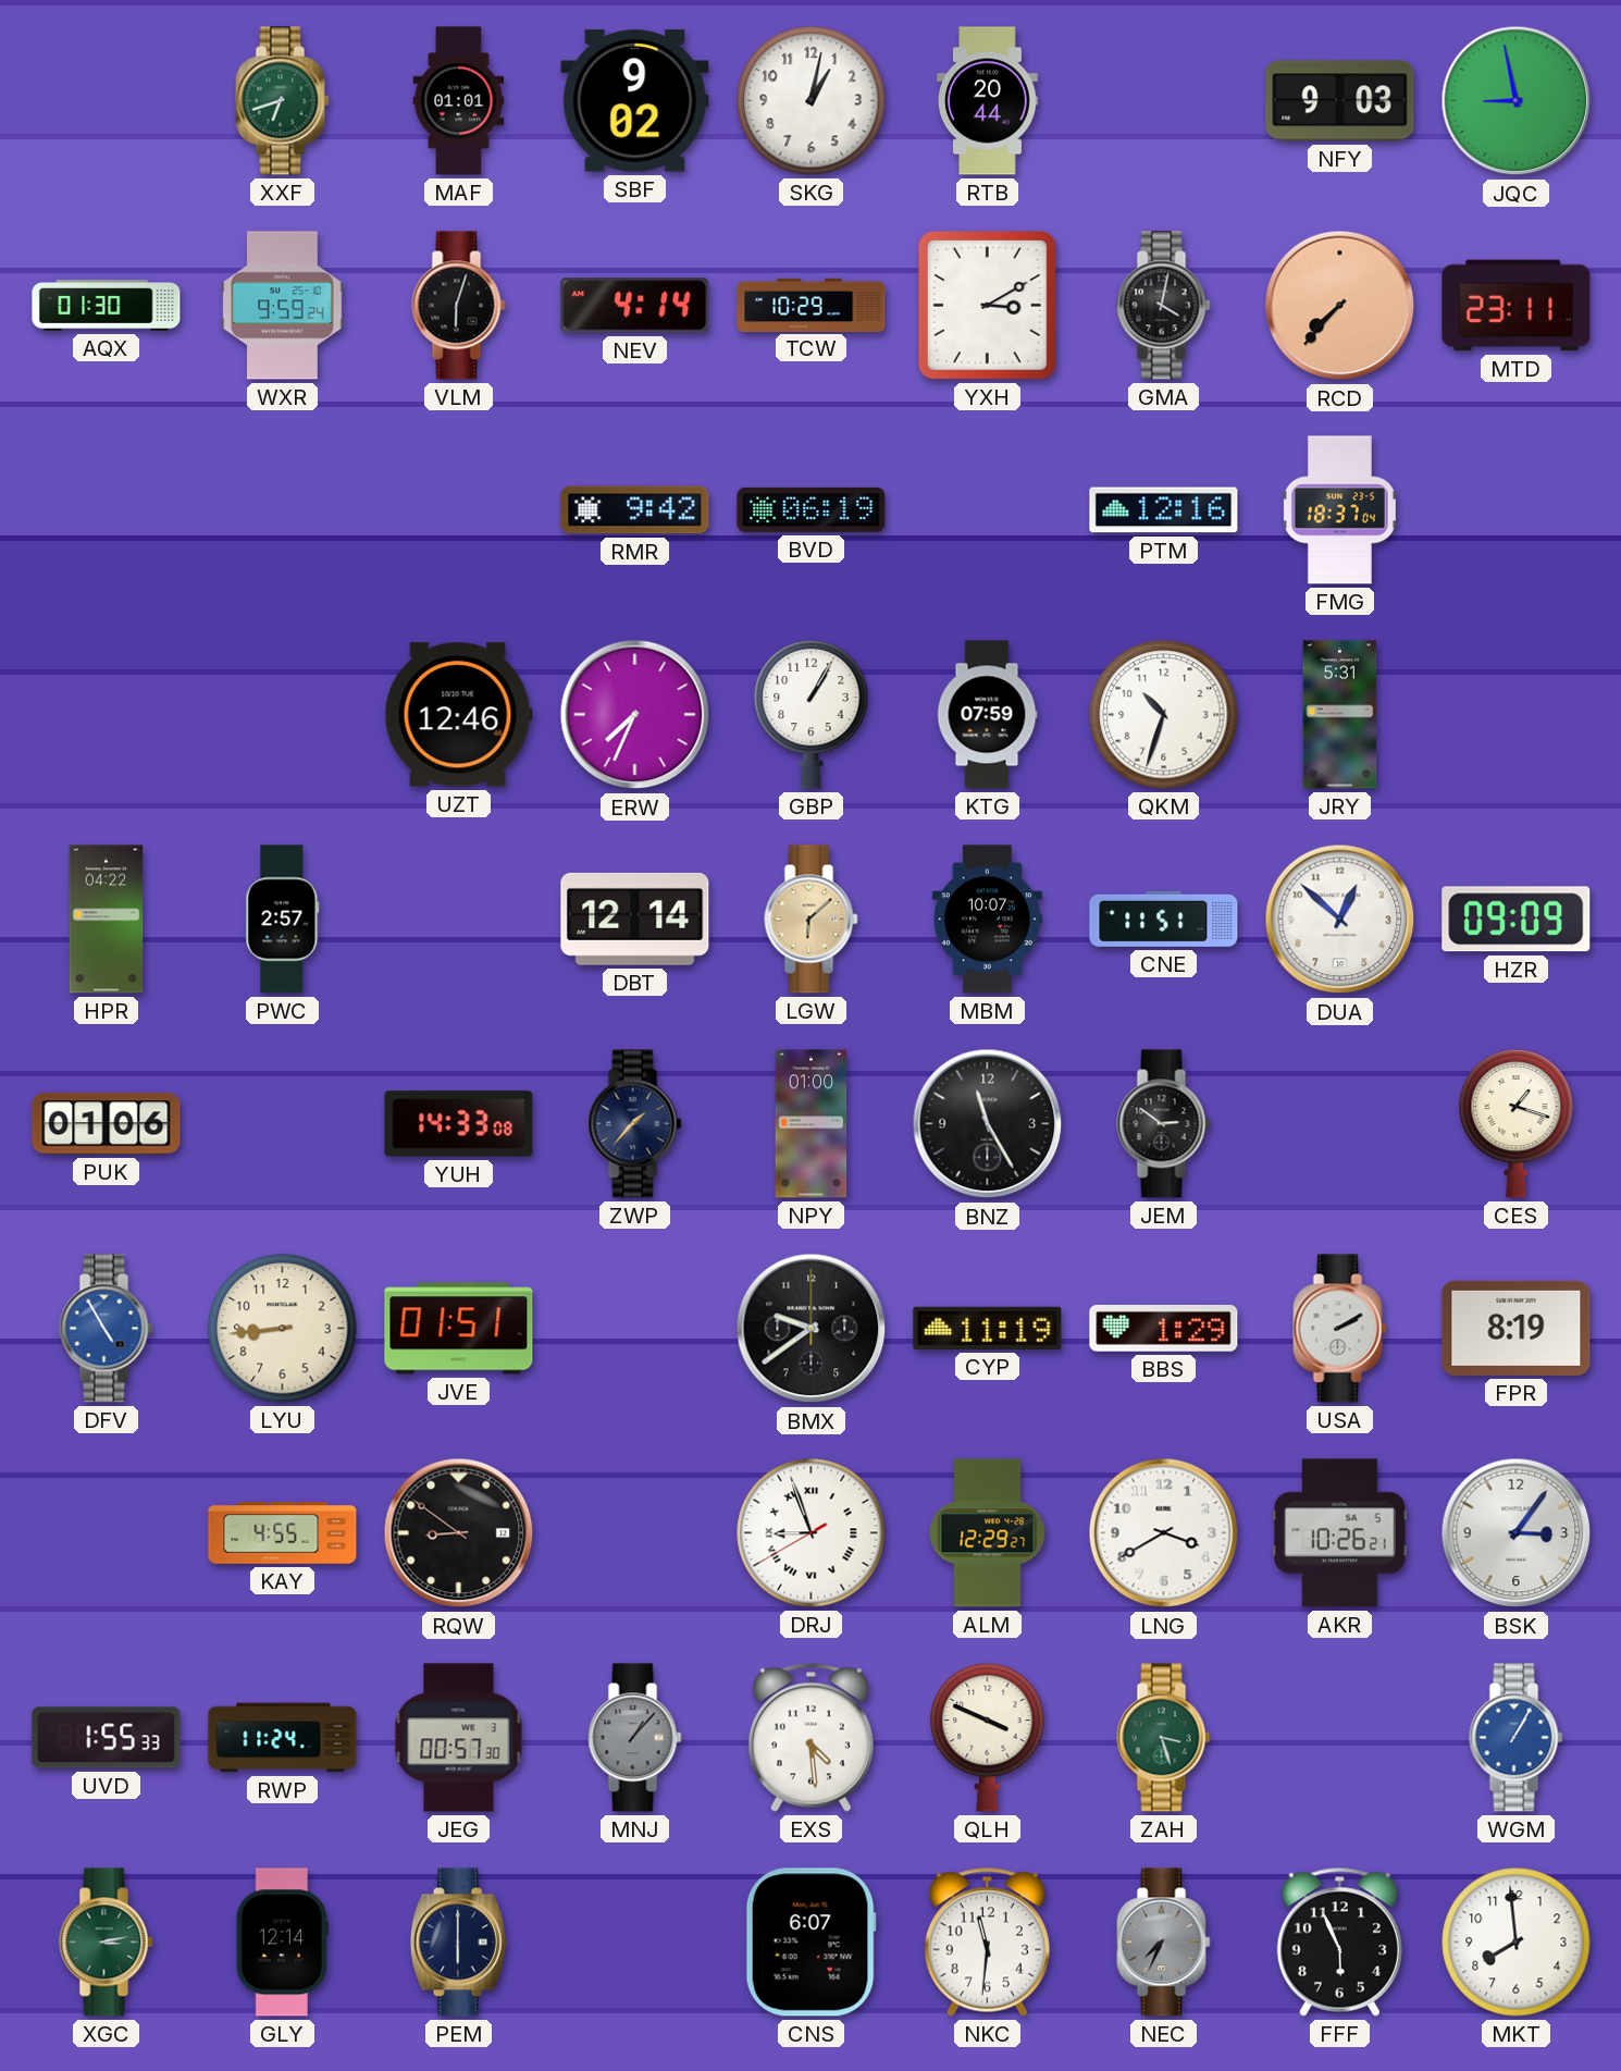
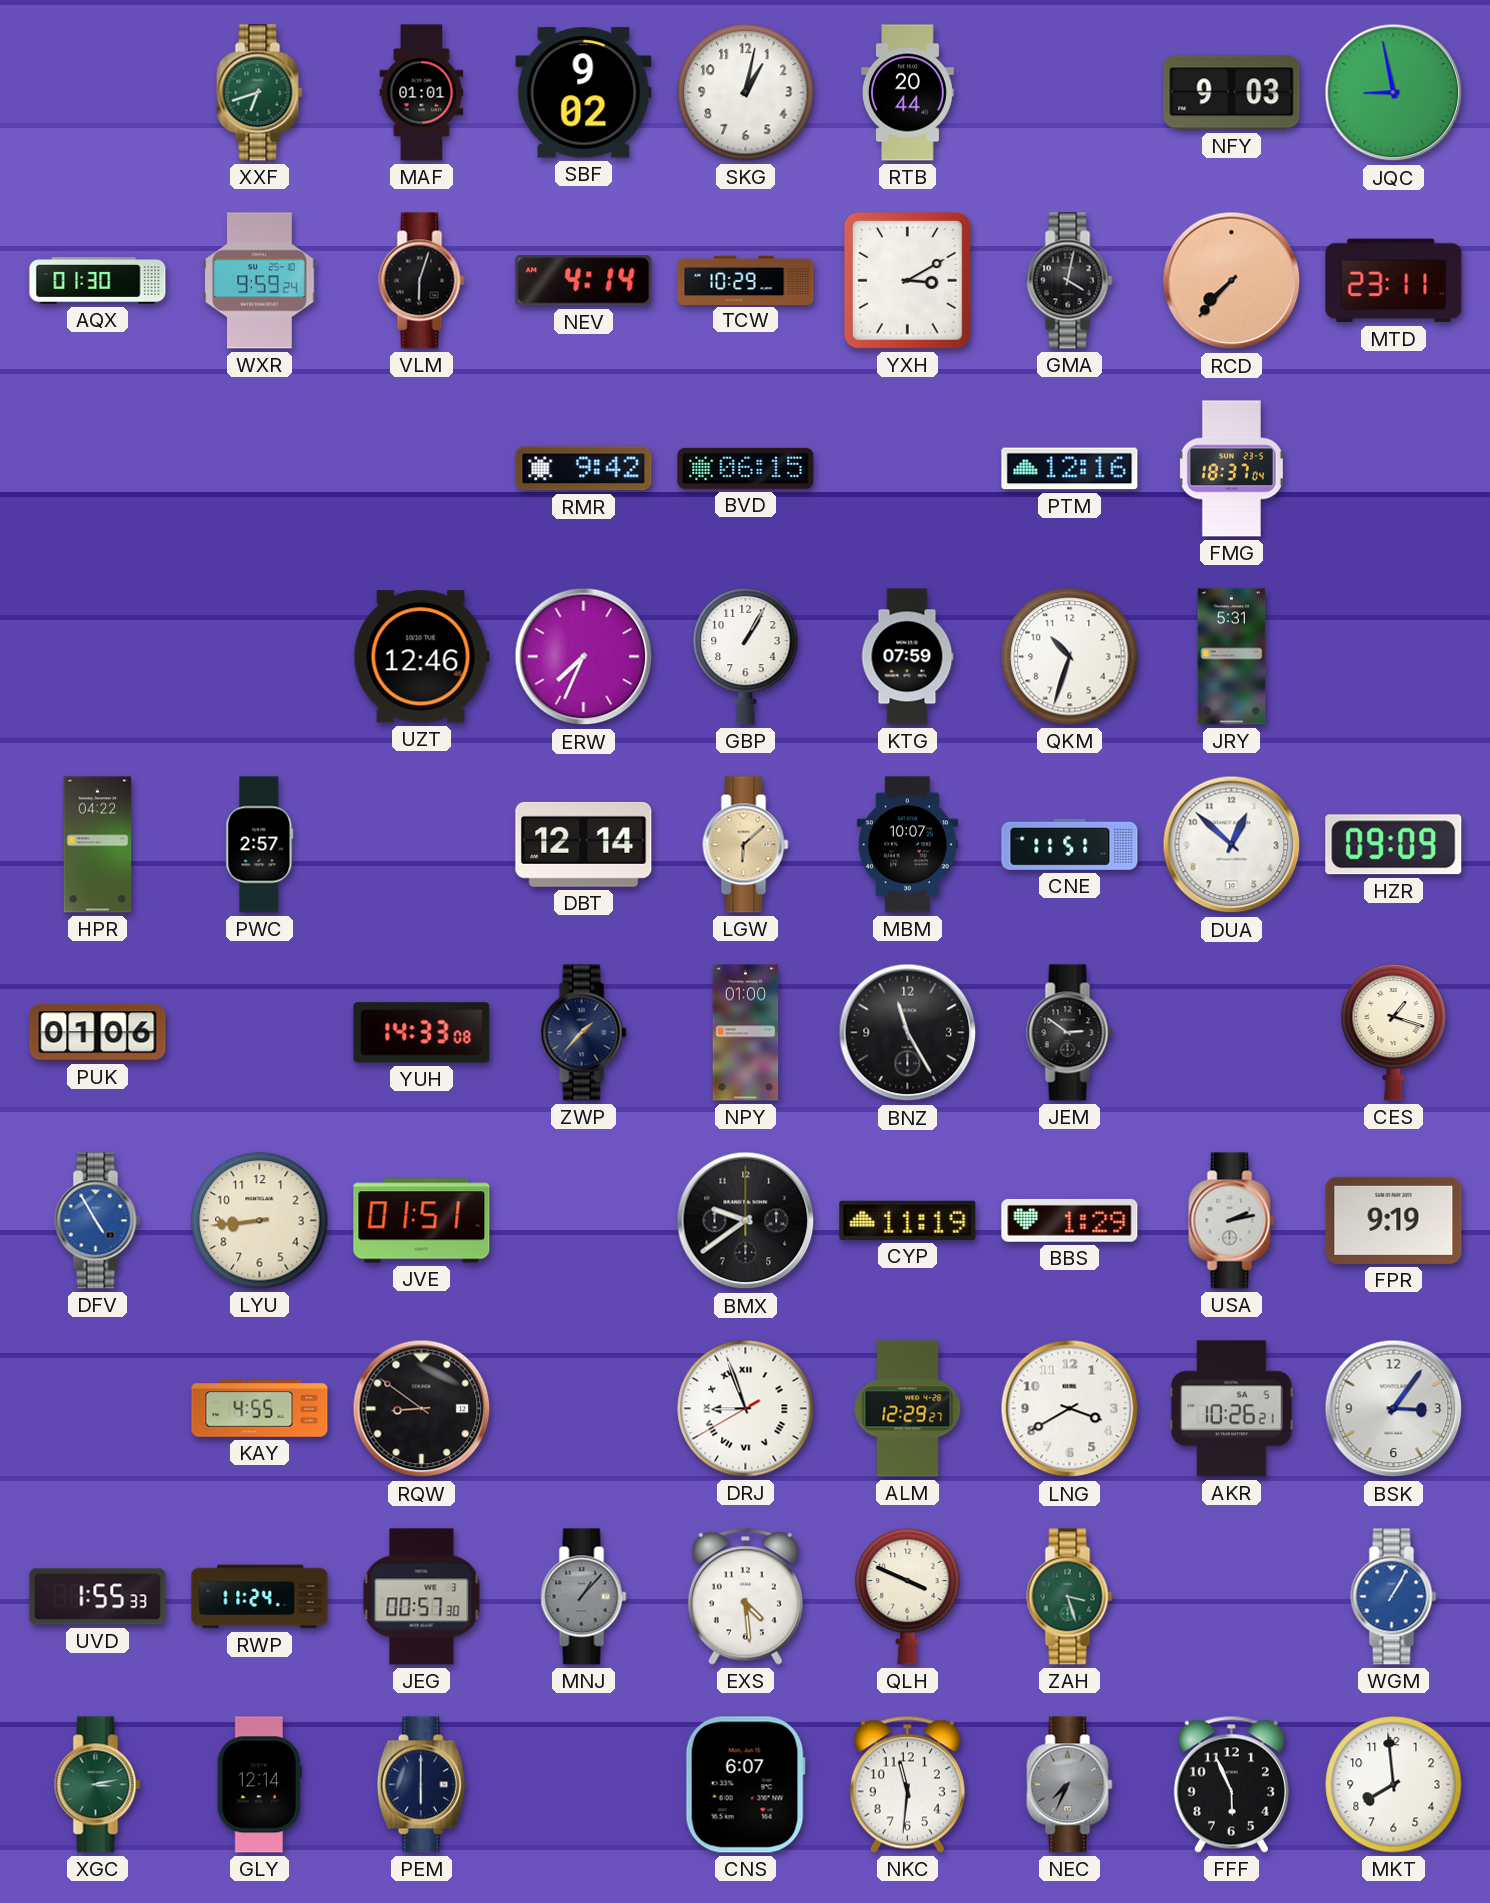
BVD: 06:19 -> 06:15 (746, 468)
USA: 2:10 -> 2:13 (1232, 1221)
FPR: 8:19 -> 9:19 (1394, 1220)
